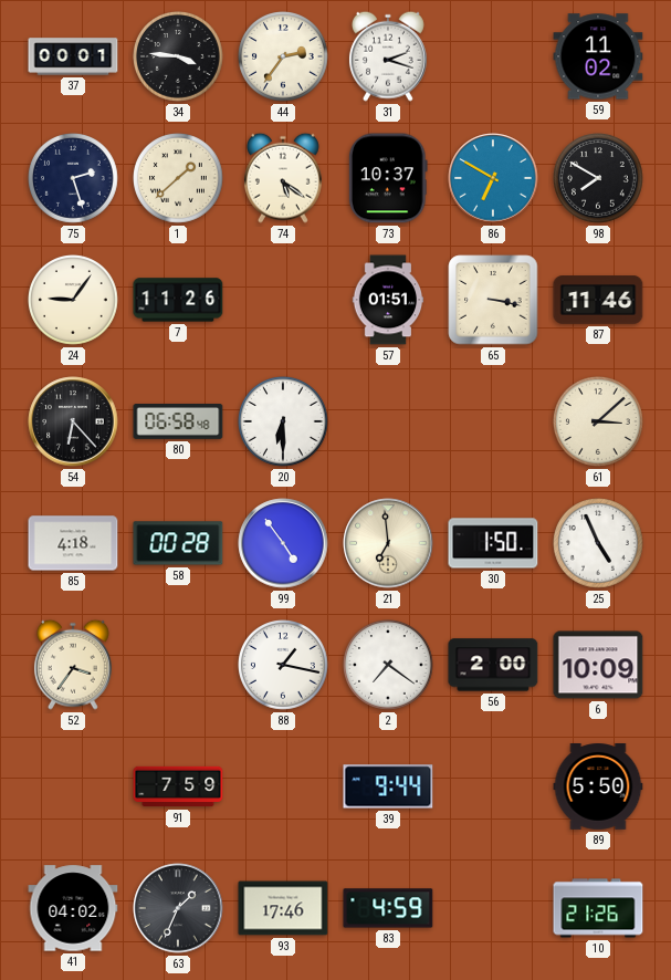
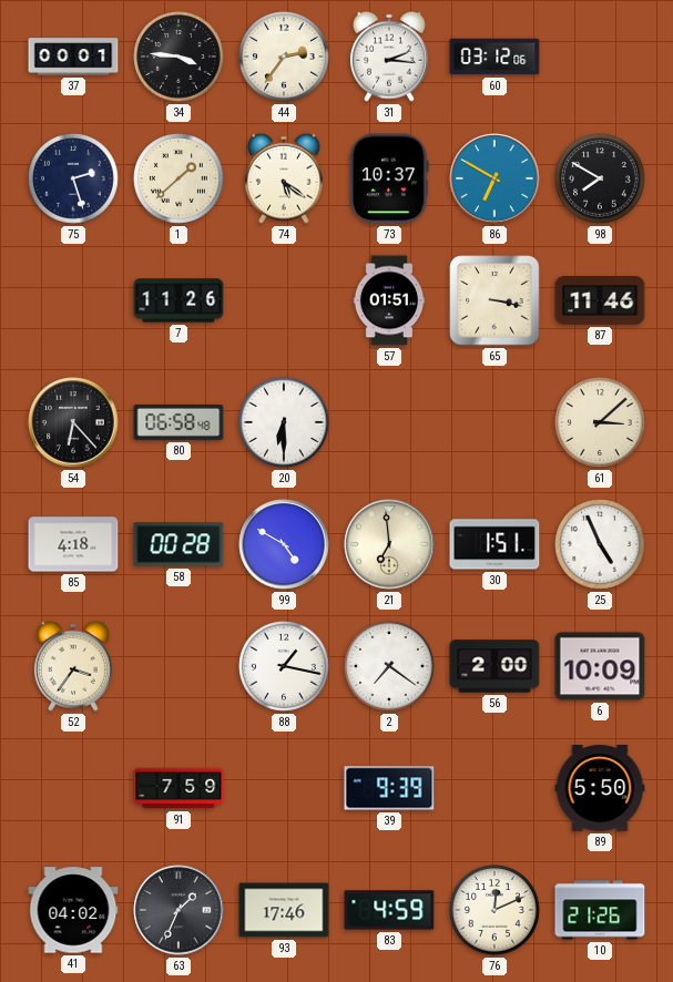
31: 2:18 -> 2:16 (389, 57)
60: none -> 03:12 (494, 57)
59: 11:02 -> none (598, 56)
24: 9:06 -> none (74, 301)
99: 4:54 -> 4:50 (284, 544)
30: 1:50 -> 1:51 (494, 544)
39: 9:44 -> 9:39 (389, 788)
76: none -> 12:11 (496, 911)
